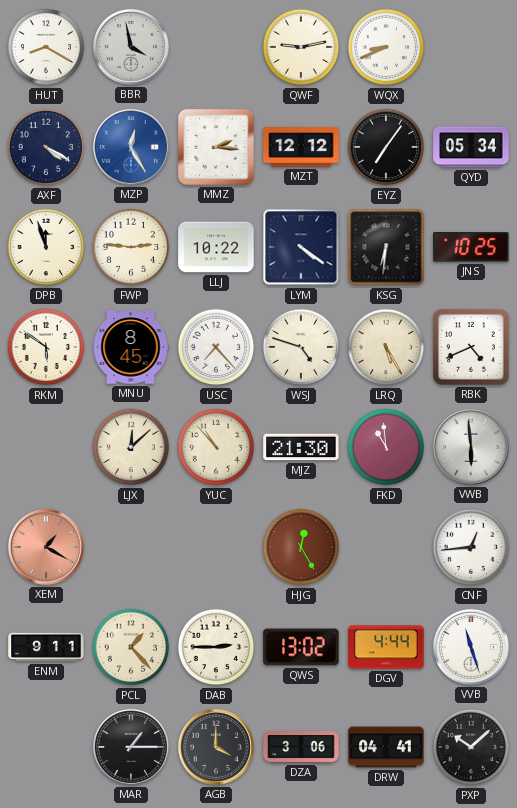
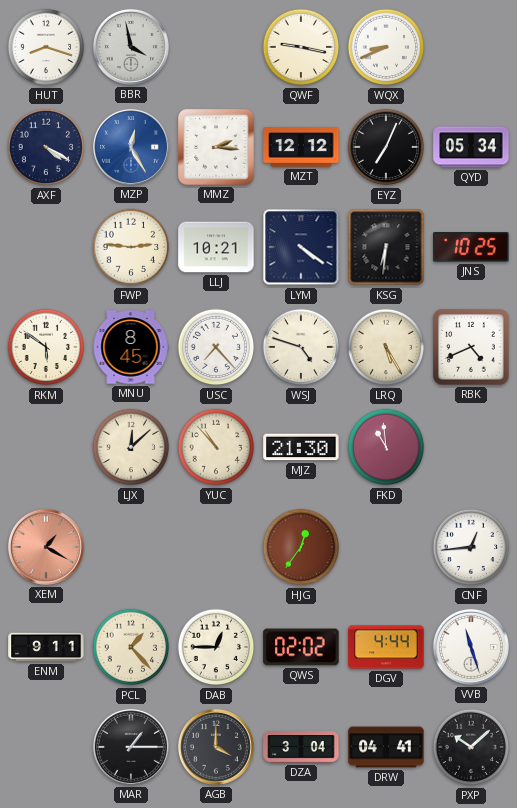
HUT: 8:20 -> 8:18 (46, 47)
QWF: 9:13 -> 9:17 (301, 47)
EYZ: 7:06 -> 7:04 (386, 147)
DPB: 11:57 -> none (46, 247)
LLJ: 10:22 -> 10:21 (216, 247)
VWB: 5:59 -> none (471, 447)
HJG: 12:25 -> 12:36 (301, 547)
DAB: 2:45 -> 12:45 (216, 647)
QWS: 13:02 -> 02:02 (301, 647)
DZA: 3:06 -> 3:04 (301, 747)
